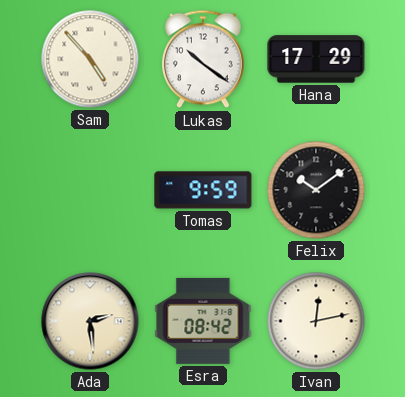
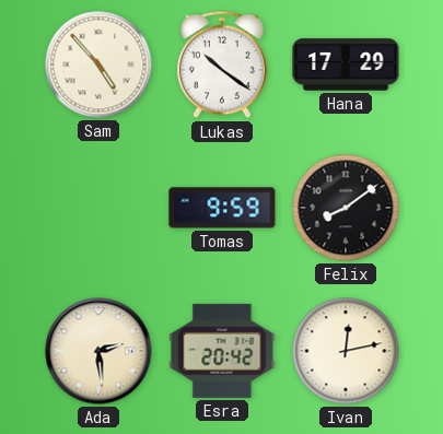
Felix: 10:09 -> 8:09 (346, 208)
Esra: 08:42 -> 20:42 (222, 351)
